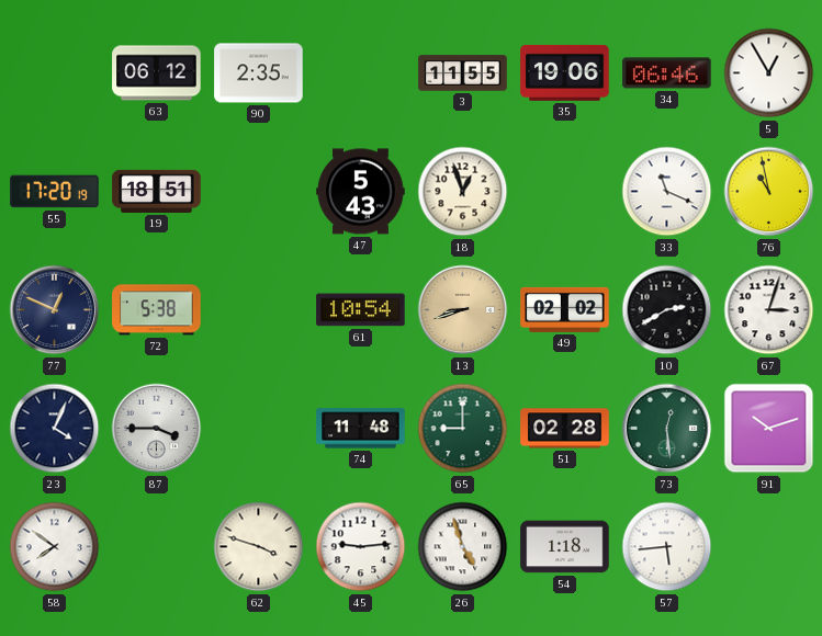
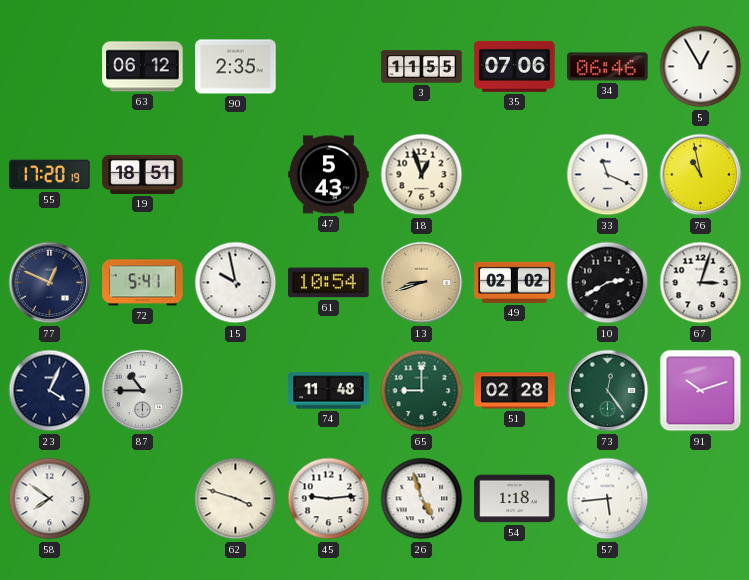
35: 19:06 -> 07:06 (515, 66)
72: 5:38 -> 5:41 (143, 283)
15: none -> 9:58 (236, 283)
87: 3:45 -> 10:45 (143, 391)
73: 12:29 -> 12:24 (608, 391)
